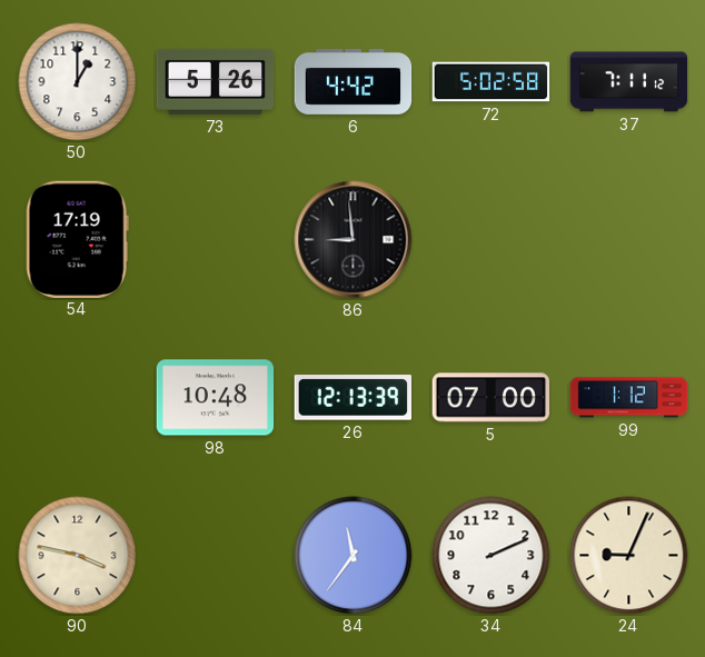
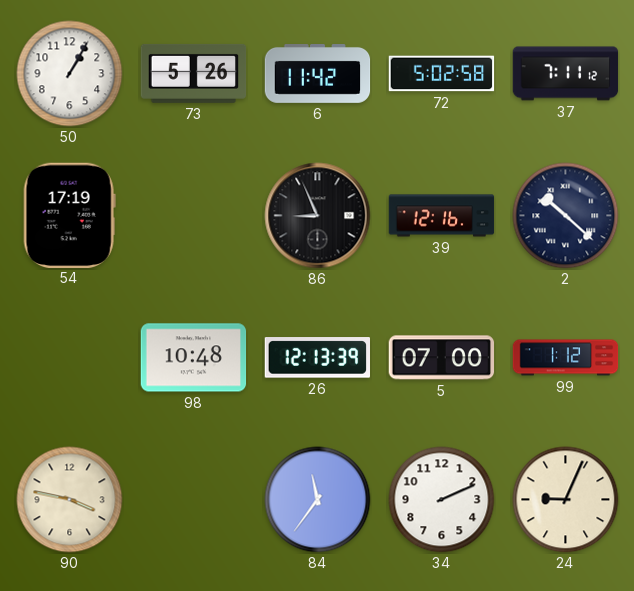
50: 1:00 -> 1:05 (70, 74)
6: 4:42 -> 11:42 (318, 74)
86: 8:59 -> 8:56 (318, 216)
39: none -> 12:16 (442, 216)
2: none -> 10:22 (566, 216)
